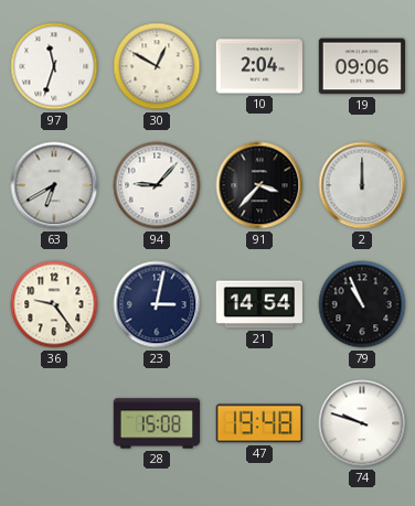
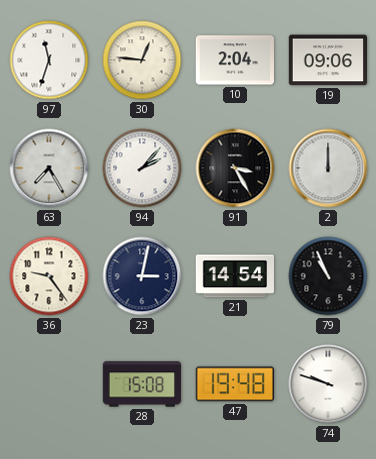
30: 12:50 -> 12:46 (142, 60)
63: 6:40 -> 7:25 (49, 168)
94: 9:07 -> 2:07 (142, 168)
91: 3:37 -> 3:25 (235, 168)
